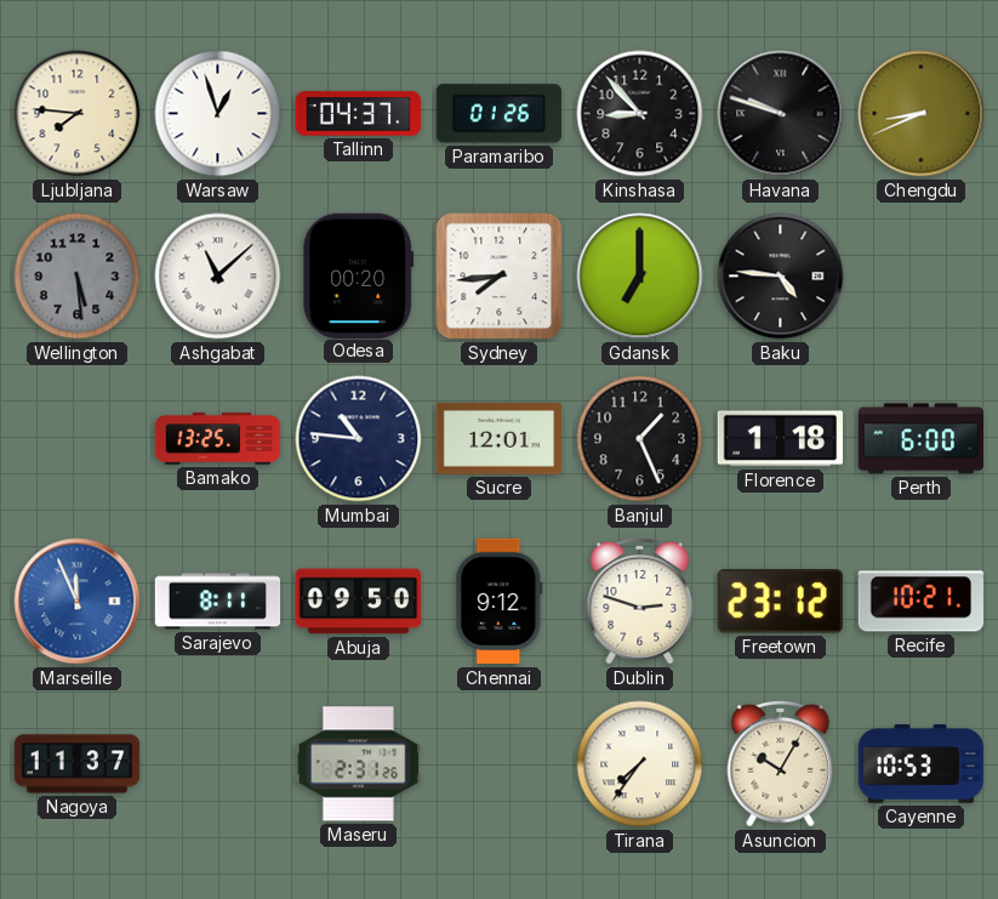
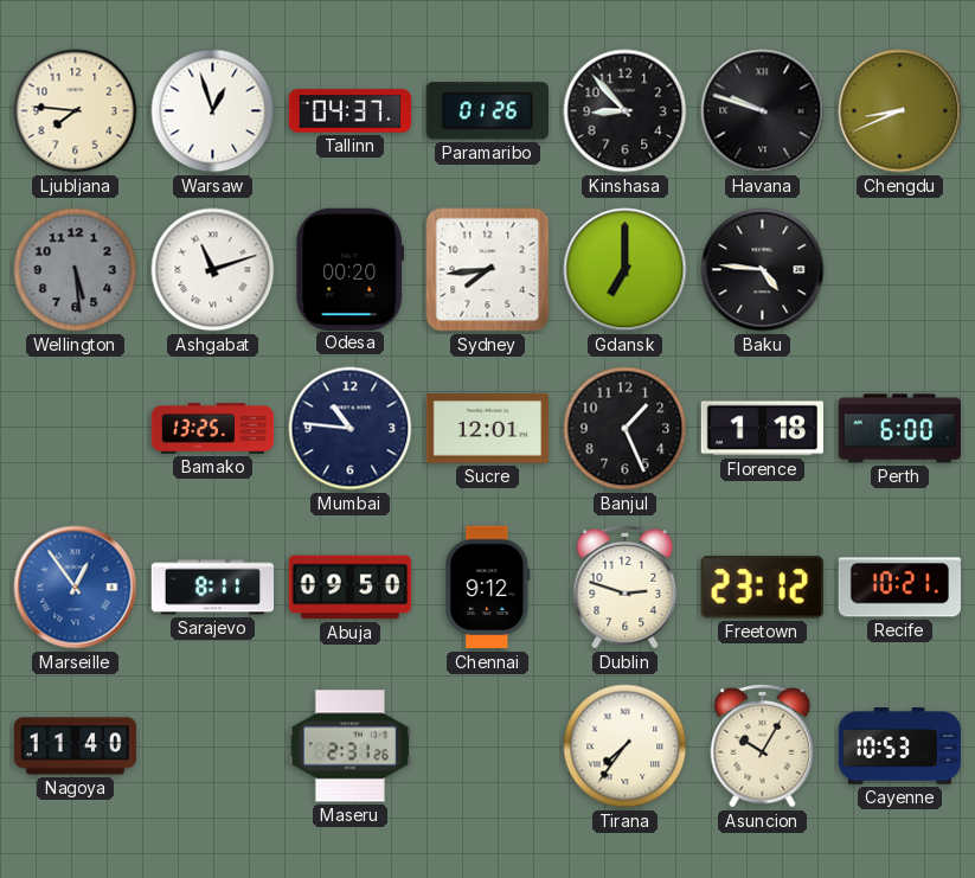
Ashgabat: 11:08 -> 11:12 (213, 270)
Marseille: 11:56 -> 12:54 (76, 588)
Nagoya: 11:37 -> 11:40 (76, 746)
